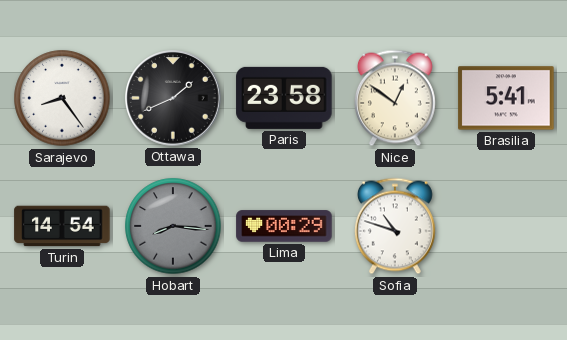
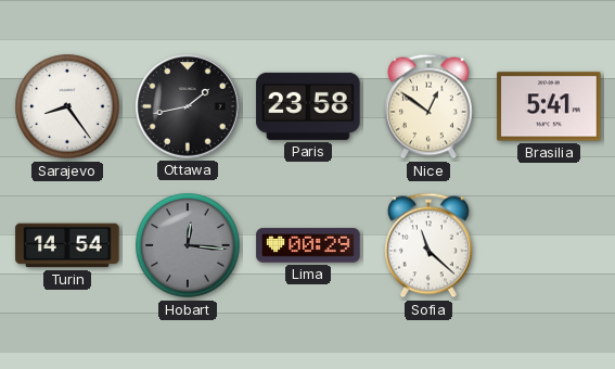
Ottawa: 1:41 -> 1:43 (188, 106)
Hobart: 8:16 -> 12:16 (188, 245)
Sofia: 10:48 -> 11:22 (428, 245)
